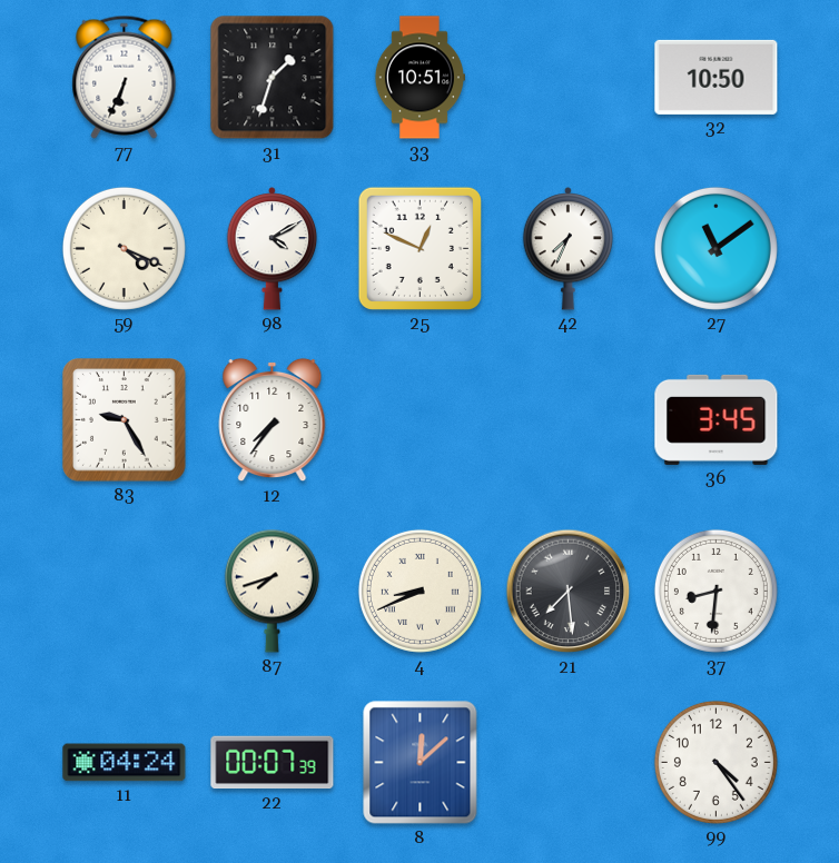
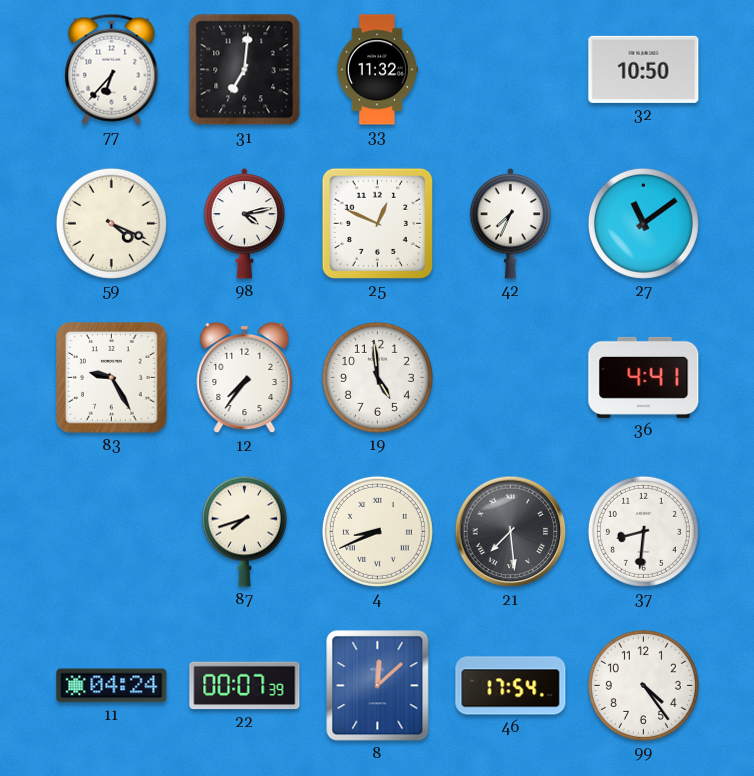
77: 6:34 -> 6:37 (112, 69)
31: 1:33 -> 7:01 (245, 70)
33: 10:51 -> 11:32 (377, 70)
98: 4:10 -> 4:13 (245, 224)
19: none -> 4:59 (377, 377)
36: 3:45 -> 4:41 (644, 377)
46: none -> 17:54 (511, 686)
